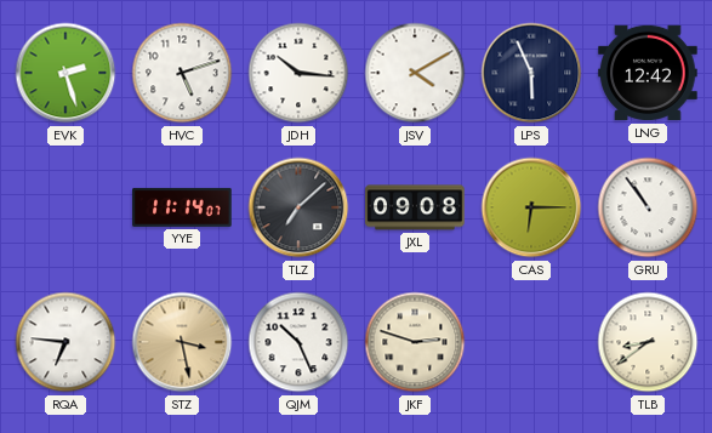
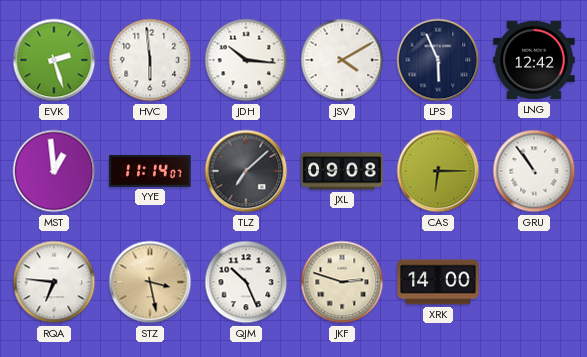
HVC: 5:12 -> 5:59 (150, 60)
MST: none -> 12:59 (54, 171)
XRK: none -> 14:00 (438, 282)
TLB: 8:39 -> none (648, 342)
